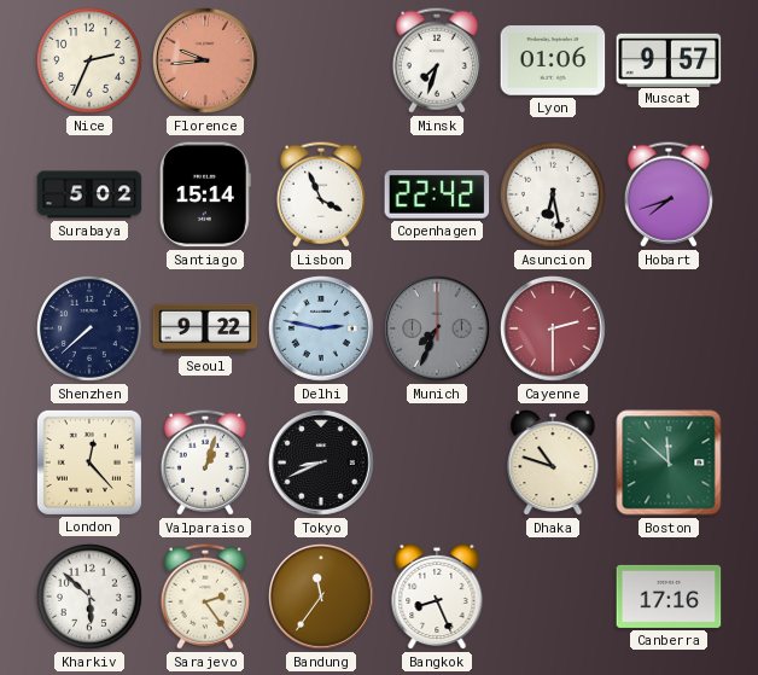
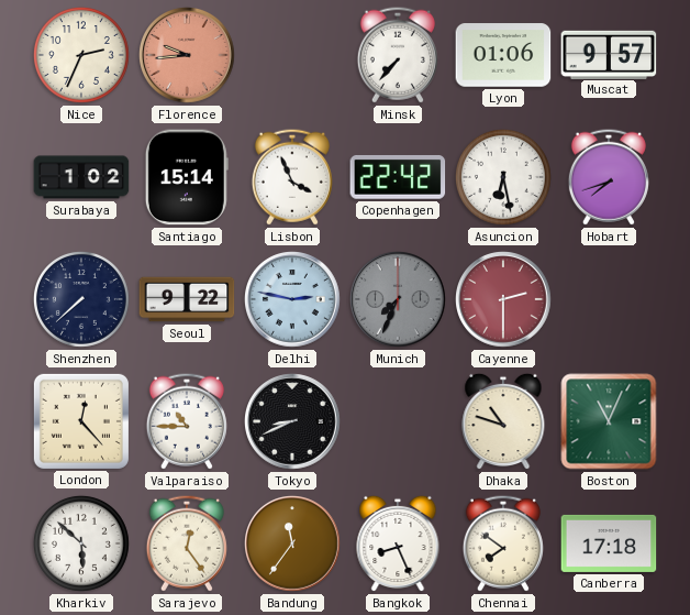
Minsk: 7:33 -> 7:37 (398, 55)
Surabaya: 5:02 -> 1:02 (81, 177)
Valparaiso: 1:03 -> 10:45 (187, 421)
Boston: 11:52 -> 11:04 (609, 421)
Sarajevo: 2:24 -> 12:24 (187, 543)
Chennai: none -> 7:51 (503, 543)
Canberra: 17:16 -> 17:18 (609, 543)
